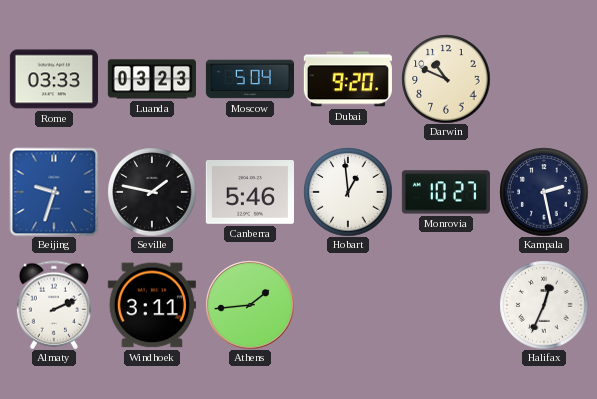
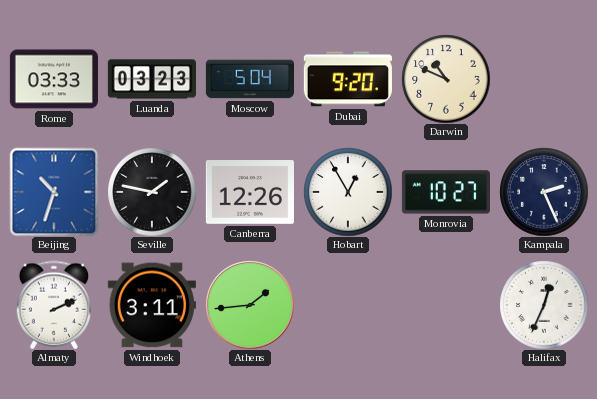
Beijing: 9:33 -> 10:33 (54, 192)
Canberra: 5:46 -> 12:26 (250, 193)
Hobart: 12:59 -> 12:55 (348, 192)
Kampala: 2:28 -> 2:26 (544, 192)
